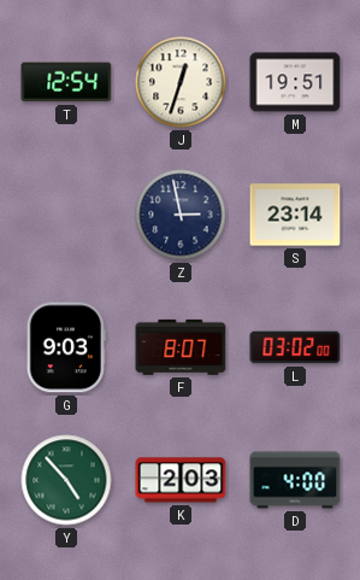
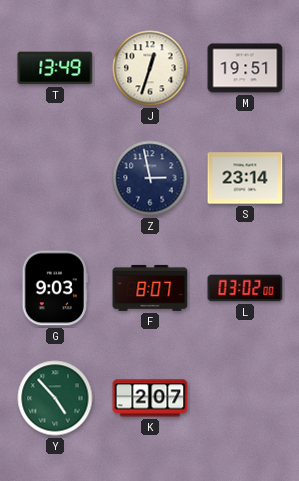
T: 12:54 -> 13:49 (55, 68)
K: 2:03 -> 2:07 (150, 398)
D: 4:00 -> none (295, 480)
